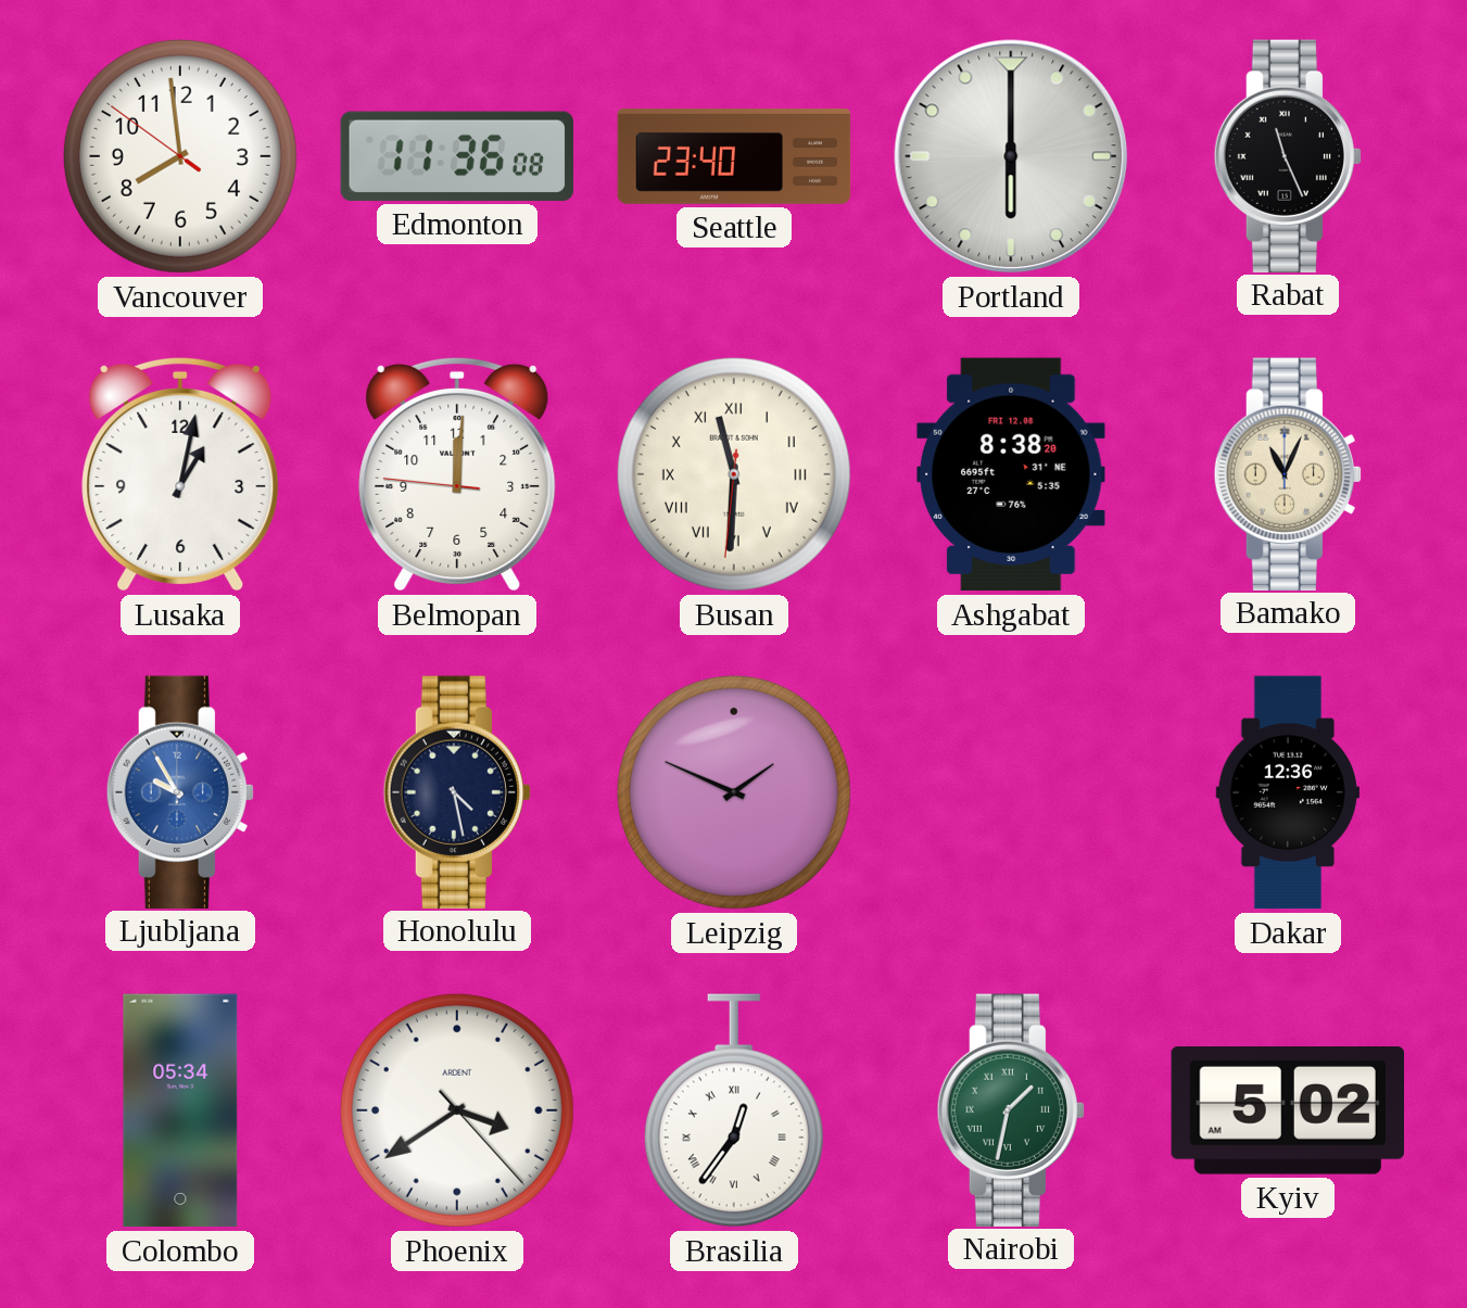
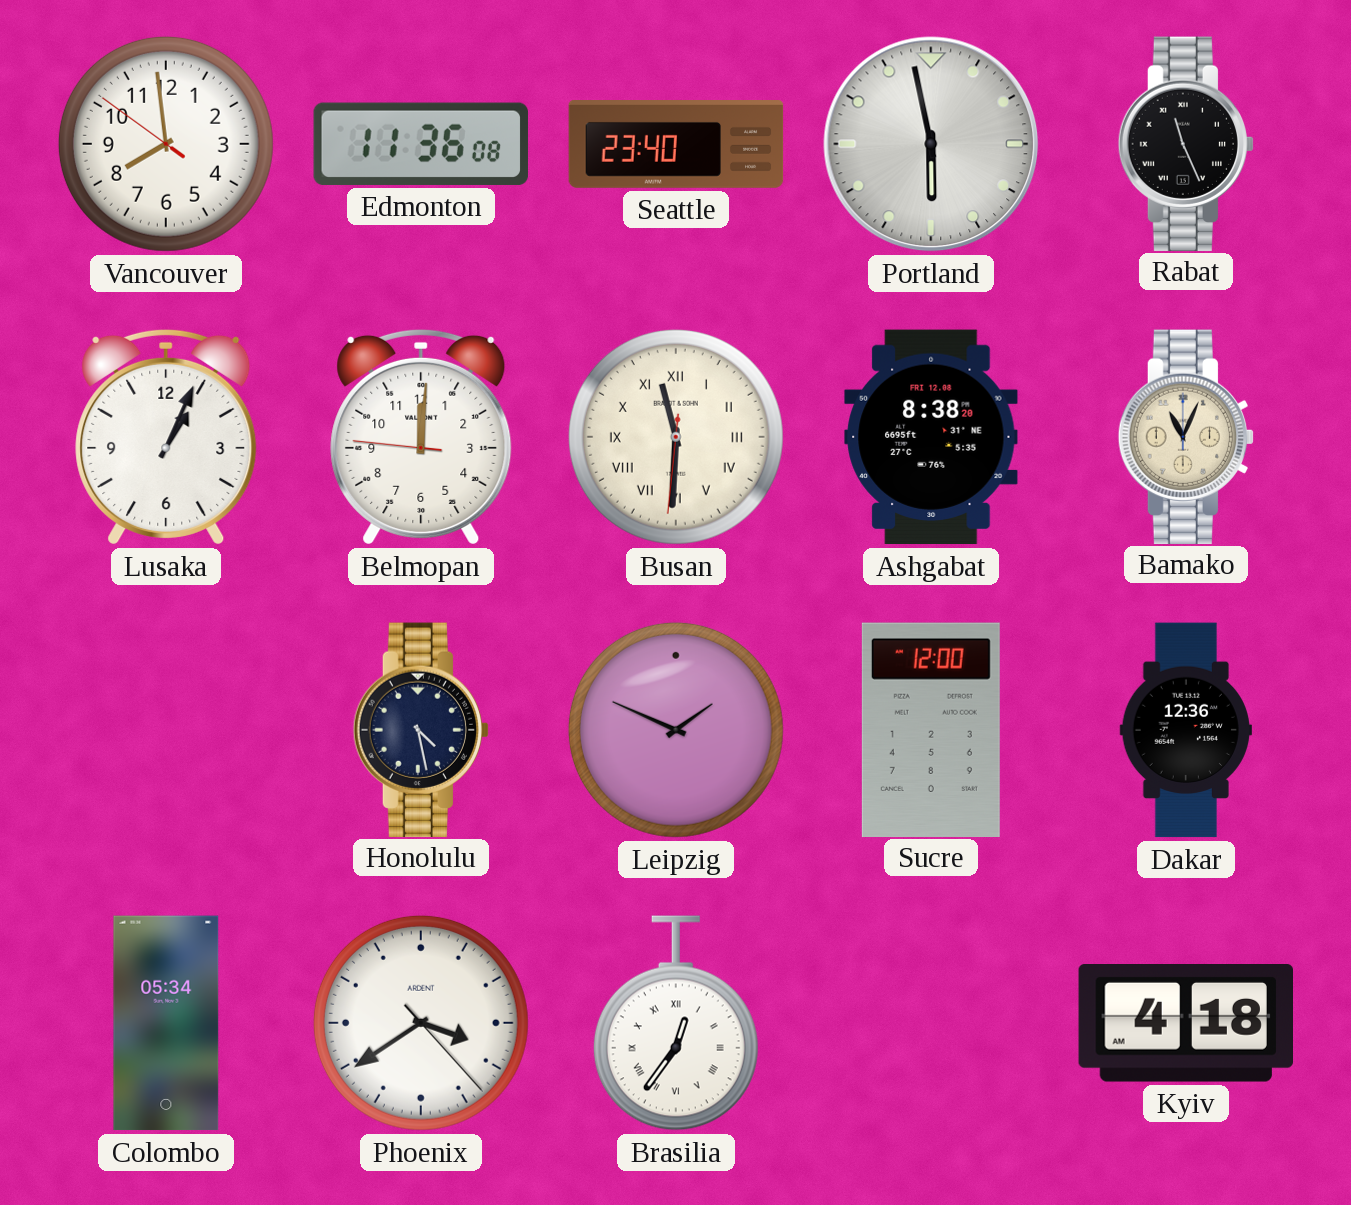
Portland: 6:00 -> 5:58 (931, 144)
Lusaka: 1:02 -> 1:04 (166, 437)
Ljubljana: 9:55 -> none (179, 791)
Sucre: none -> 12:00 (931, 729)
Nairobi: 1:32 -> none (1010, 1109)
Kyiv: 5:02 -> 4:18 (1185, 1024)
